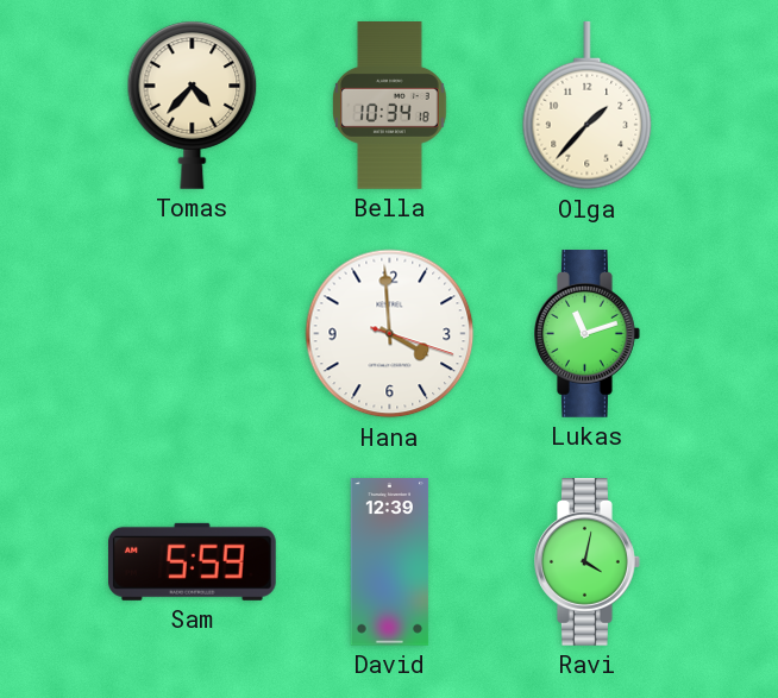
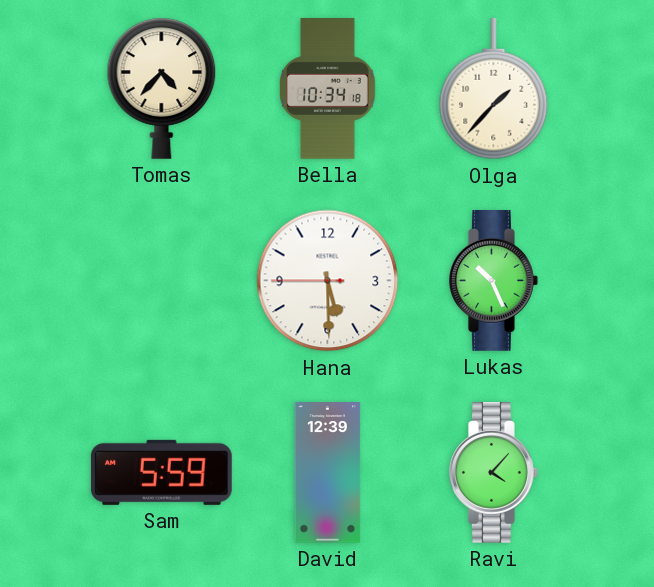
Hana: 3:59 -> 5:29 (328, 281)
Lukas: 11:12 -> 10:26 (494, 281)
Ravi: 4:02 -> 4:07 (494, 473)
